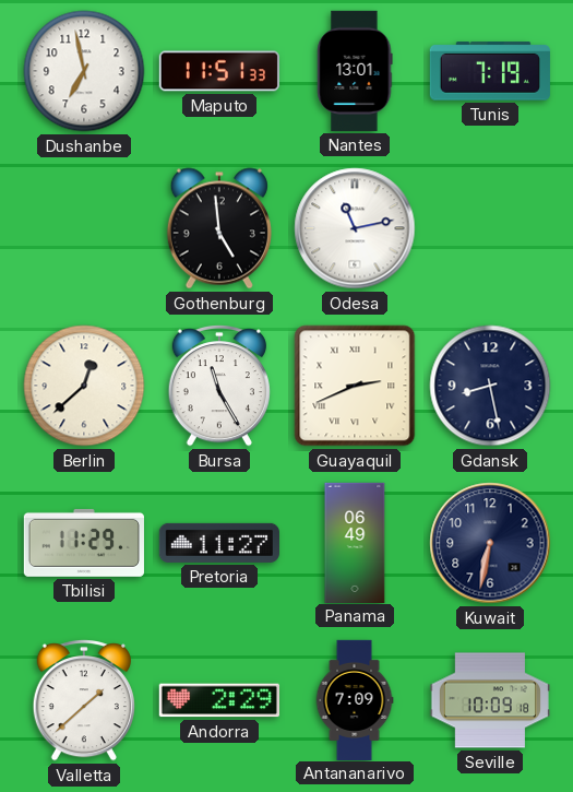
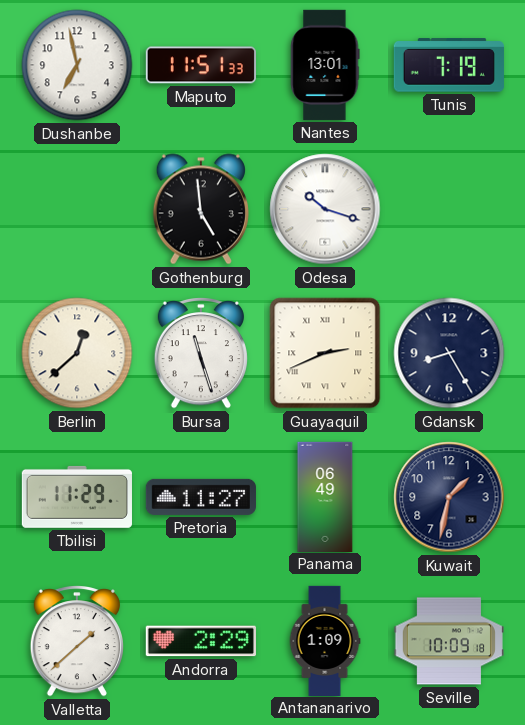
Odesa: 11:13 -> 10:18 (325, 209)
Bursa: 11:25 -> 11:27 (201, 354)
Gdansk: 8:28 -> 8:25 (449, 353)
Kuwait: 6:32 -> 1:32 (449, 497)
Antananarivo: 7:09 -> 1:09 (325, 640)
